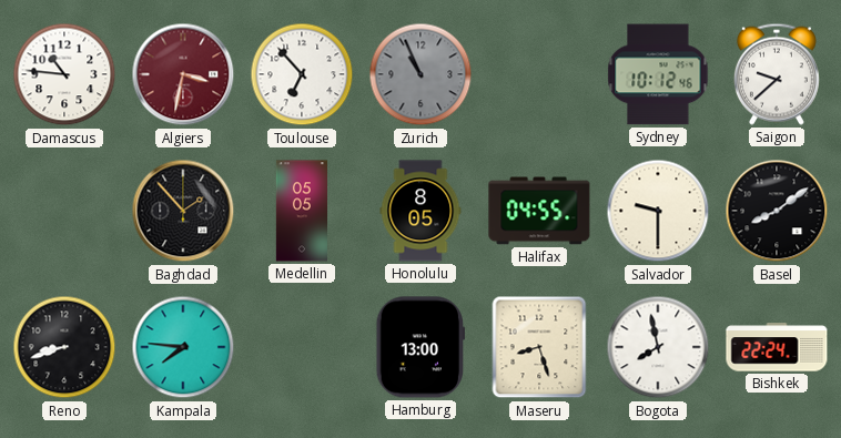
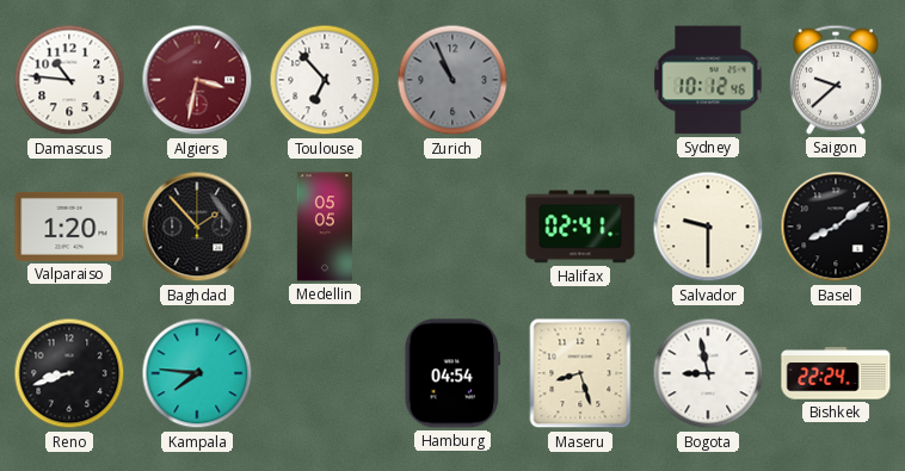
Valparaiso: none -> 1:20 (69, 227)
Honolulu: 8:05 -> none (420, 211)
Halifax: 04:55 -> 02:41 (580, 227)
Hamburg: 13:00 -> 04:54 (452, 373)
Bogota: 7:58 -> 8:58 (708, 373)
